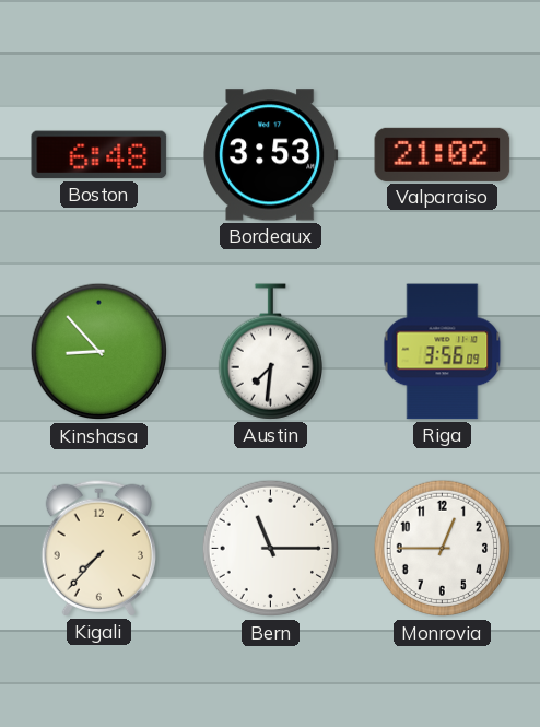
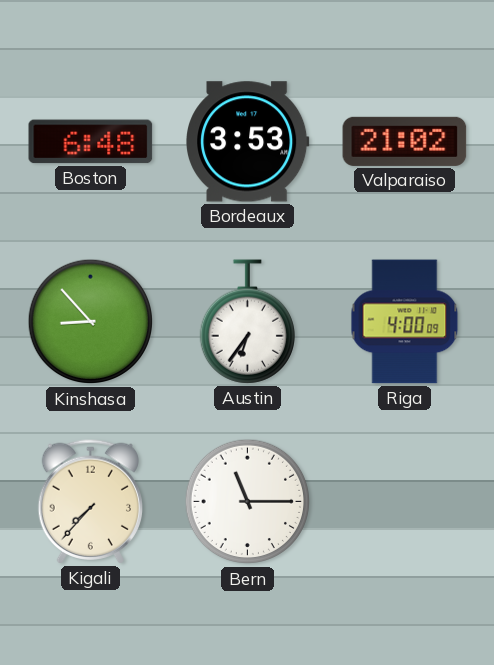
Austin: 7:31 -> 6:36 (247, 322)
Riga: 3:56 -> 4:00 (405, 322)
Monrovia: 12:45 -> none (443, 549)
